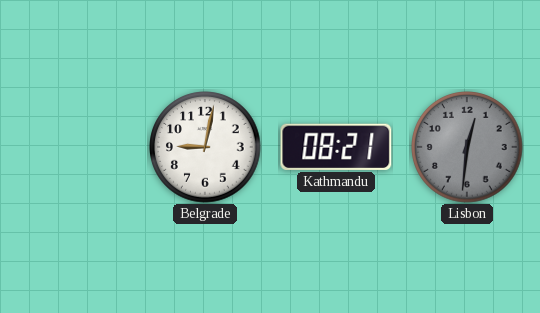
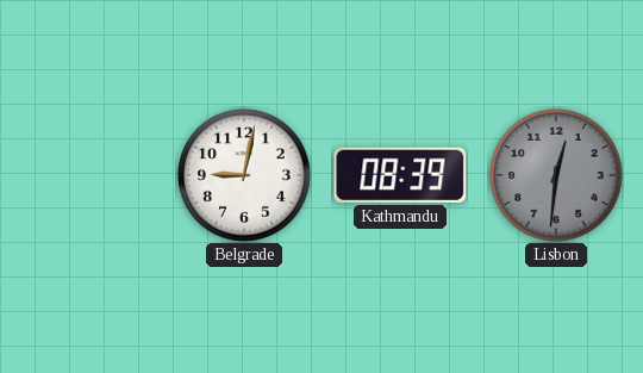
Kathmandu: 08:21 -> 08:39 (400, 175)
